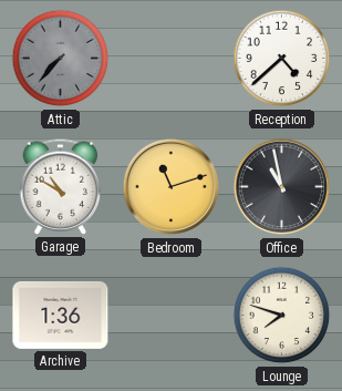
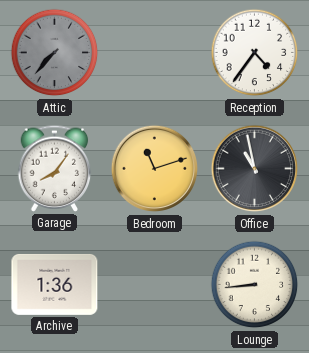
Reception: 4:38 -> 4:36 (255, 53)
Garage: 10:50 -> 8:06 (55, 168)
Lounge: 7:48 -> 8:44 (255, 285)
